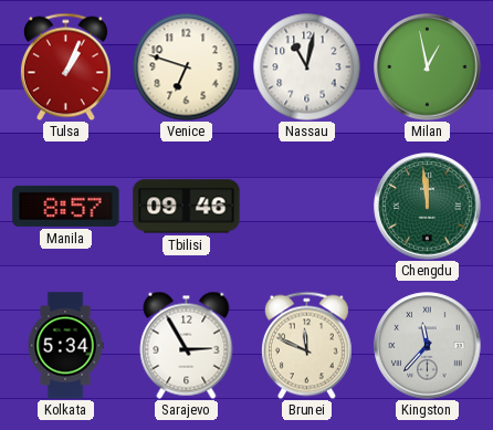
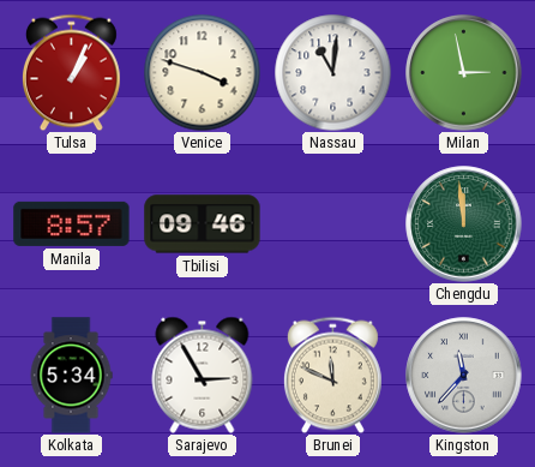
Venice: 6:48 -> 3:48 (202, 72)
Nassau: 11:02 -> 11:01 (332, 72)
Milan: 12:58 -> 2:58 (464, 73)
